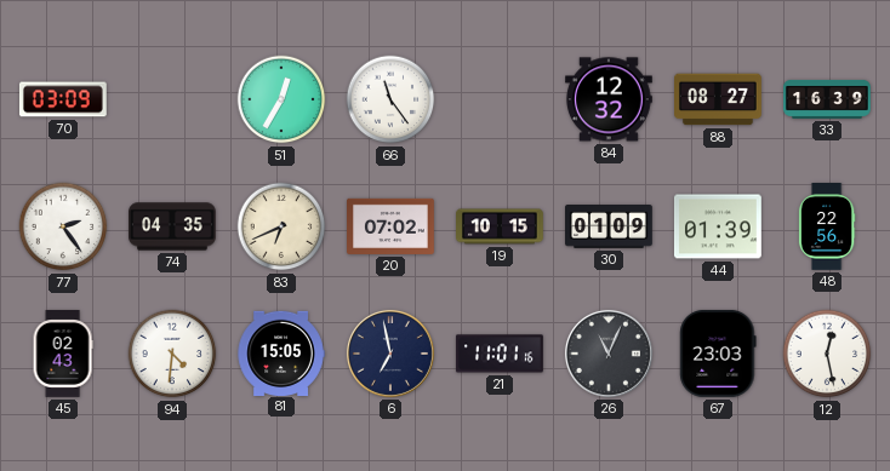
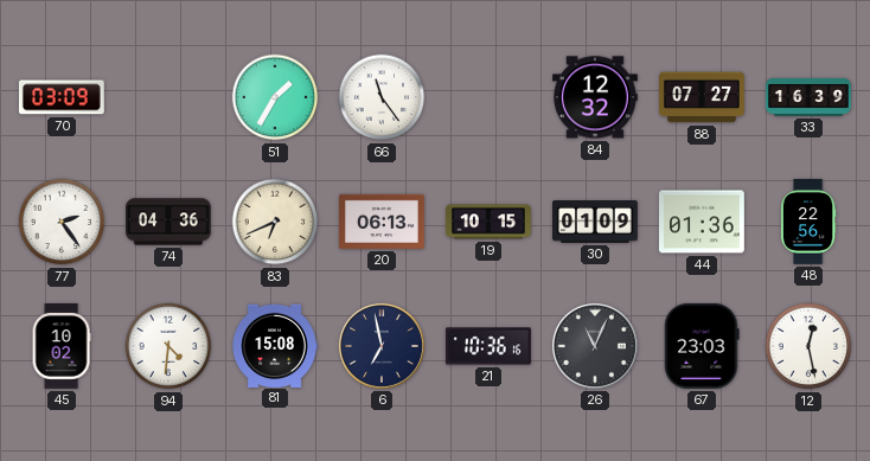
51: 12:35 -> 1:35 (275, 97)
88: 08:27 -> 07:27 (703, 97)
74: 04:35 -> 04:36 (169, 222)
20: 07:02 -> 06:13 (383, 222)
44: 01:39 -> 01:36 (702, 222)
45: 02:43 -> 10:02 (62, 347)
81: 15:05 -> 15:08 (275, 345)
21: 11:01 -> 10:36 (488, 346)
